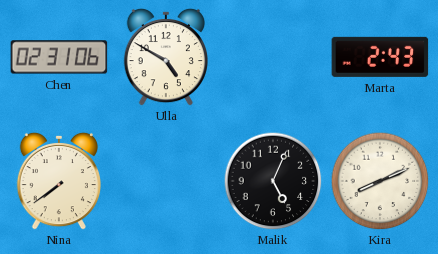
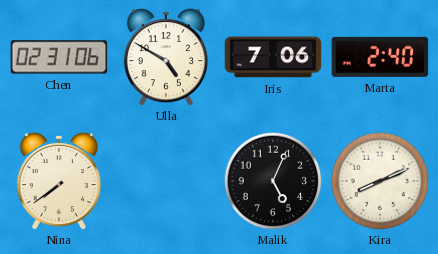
Iris: none -> 7:06 (273, 57)
Marta: 2:43 -> 2:40 (380, 57)
